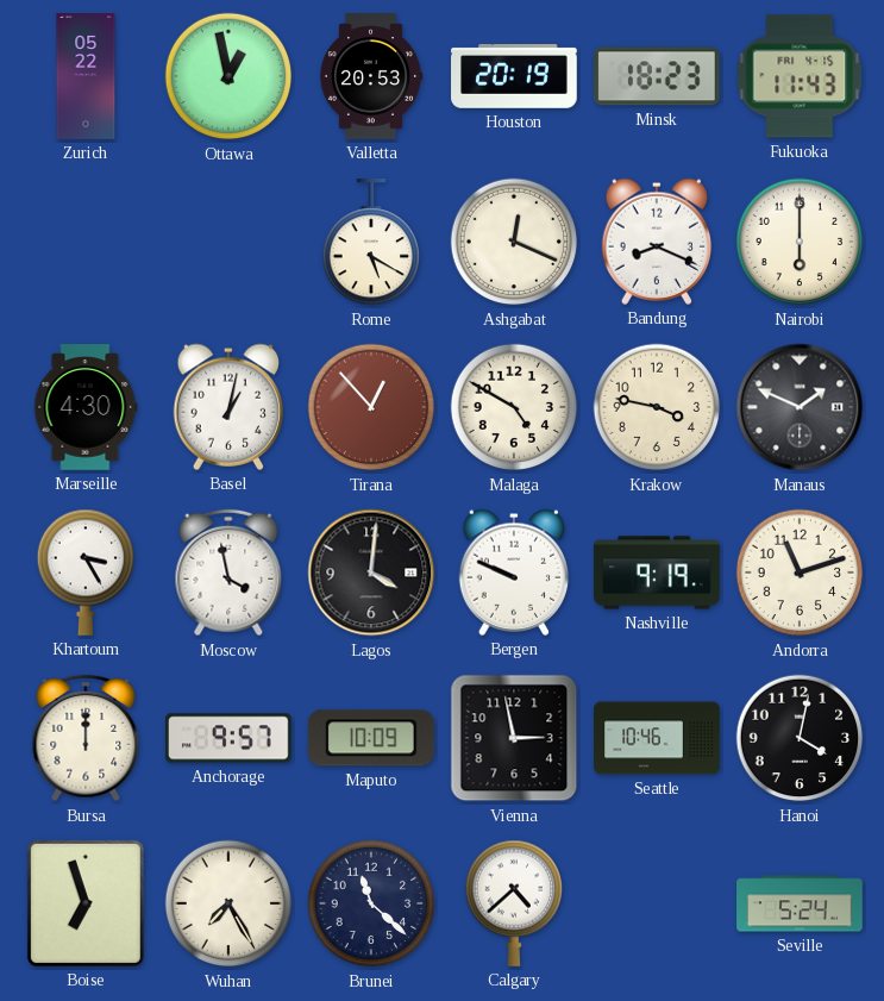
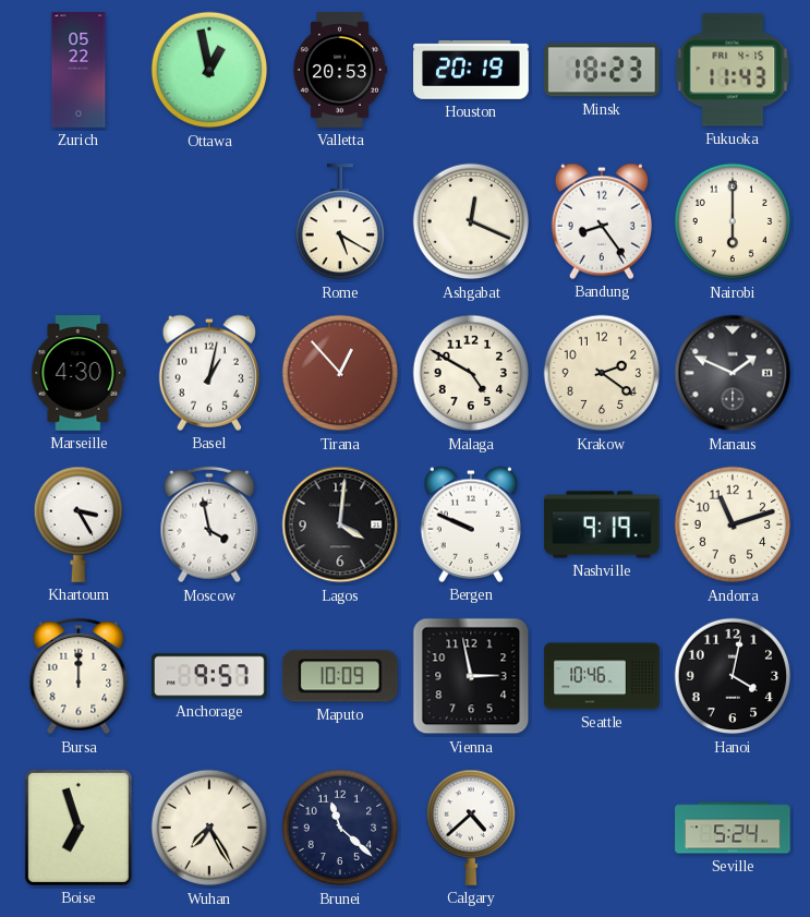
Bandung: 8:19 -> 8:24 (602, 221)
Krakow: 3:47 -> 2:21 (602, 373)
